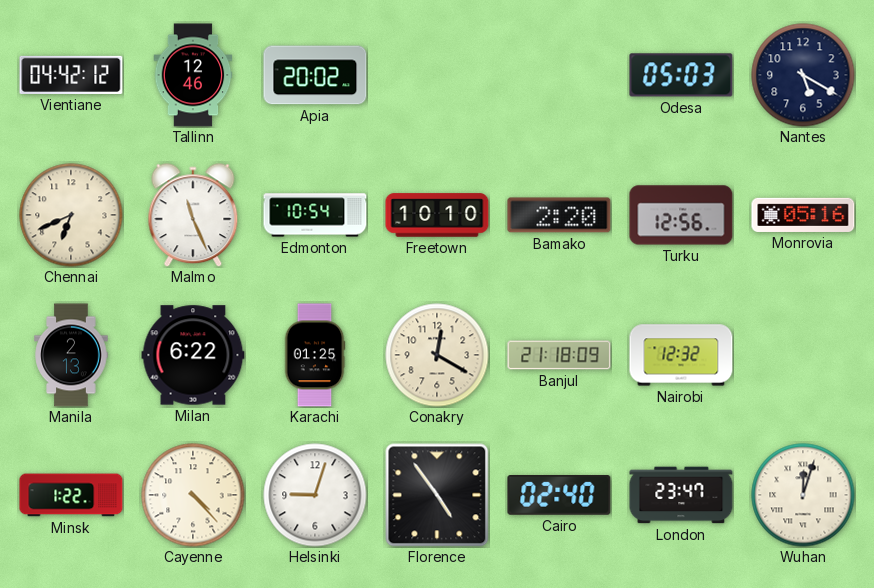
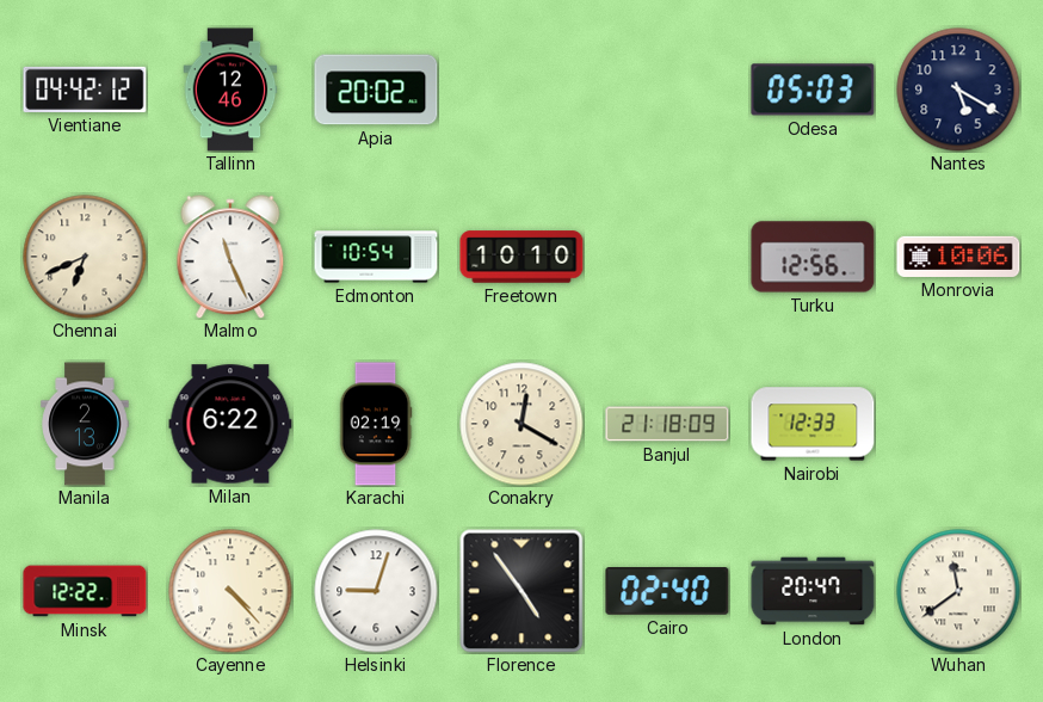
Bamako: 2:20 -> none (559, 215)
Monrovia: 05:16 -> 10:06 (958, 257)
Karachi: 01:25 -> 02:19 (376, 424)
Nairobi: 12:32 -> 12:33 (813, 424)
Minsk: 1:22 -> 12:22 (85, 591)
London: 23:47 -> 20:47 (813, 591)
Wuhan: 12:03 -> 11:39 (958, 591)
